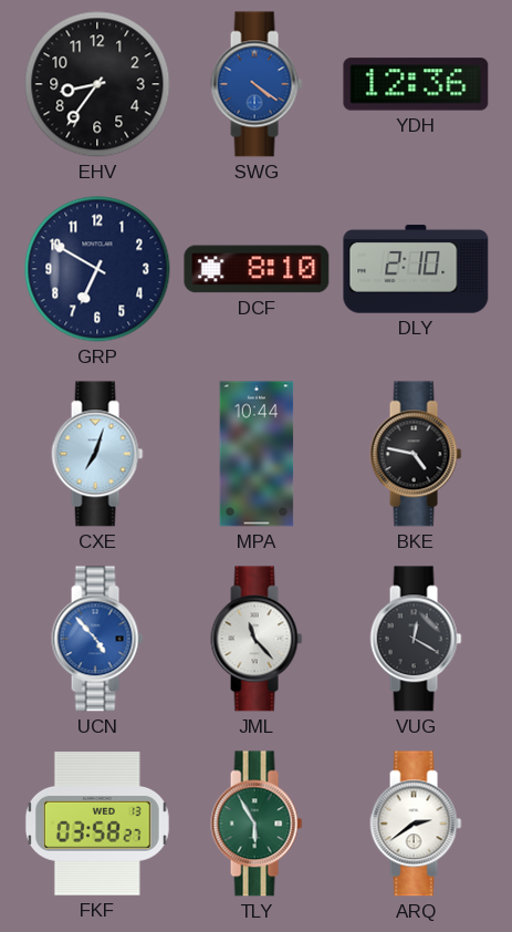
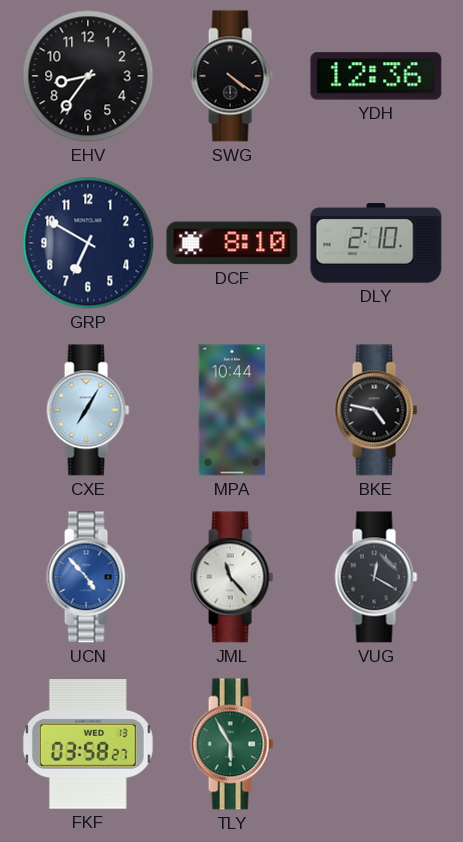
SWG dial: blue -> black (232, 76)
CXE: 7:03 -> 7:05 (88, 410)
ARQ: 2:39 -> none (416, 824)
